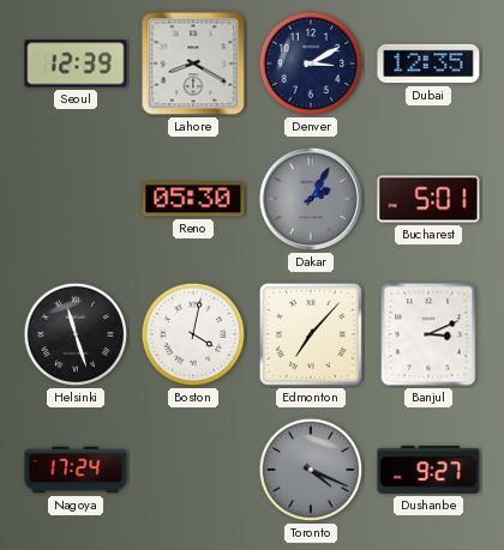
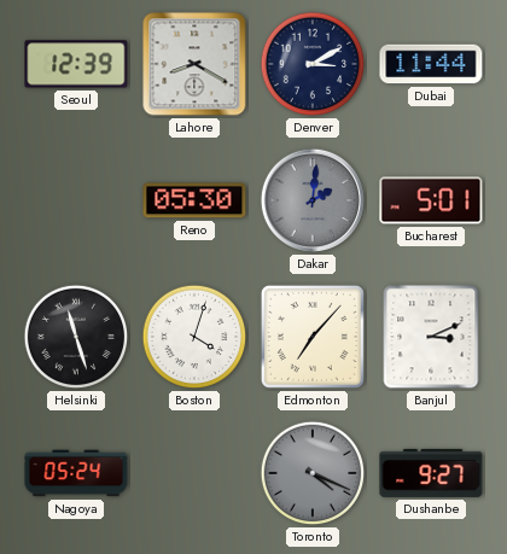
Dubai: 12:35 -> 11:44 (431, 64)
Dakar: 2:05 -> 2:01 (313, 200)
Boston: 4:02 -> 4:03 (194, 337)
Nagoya: 17:24 -> 05:24 (76, 473)
